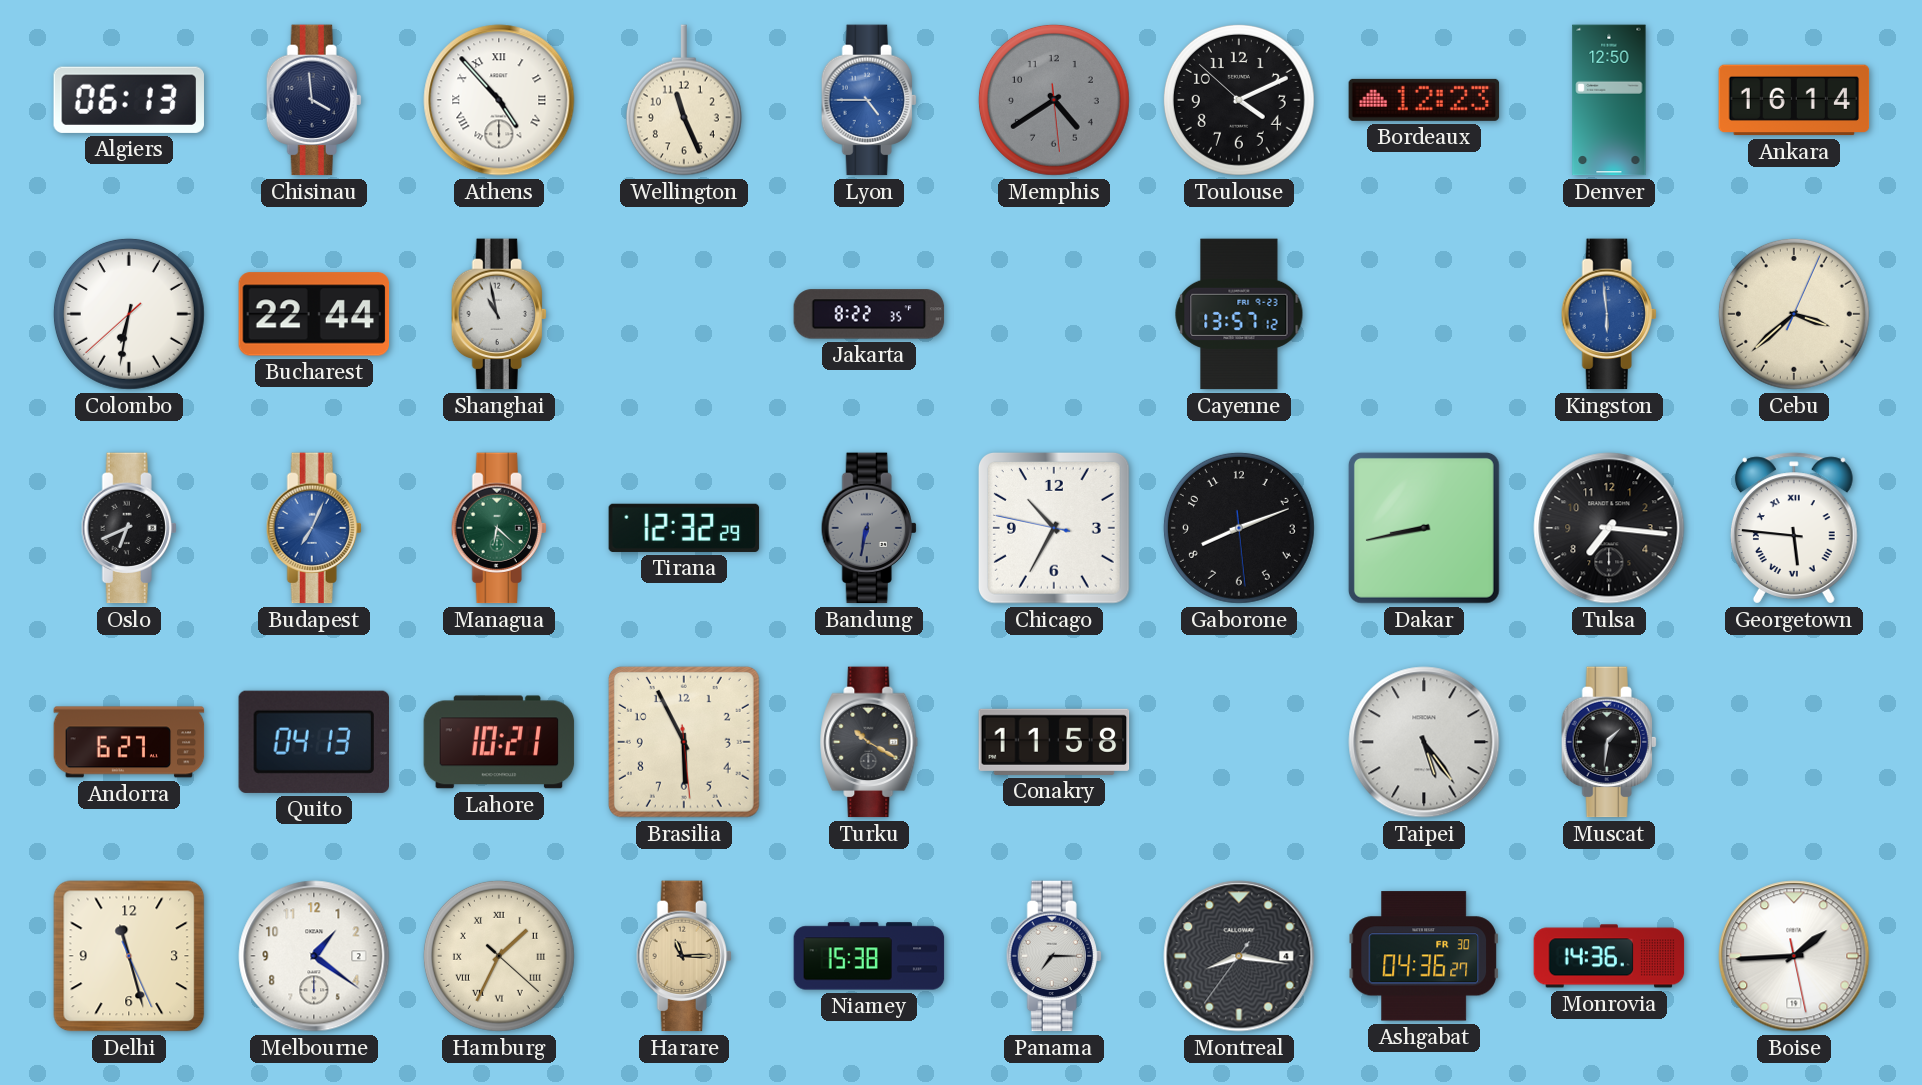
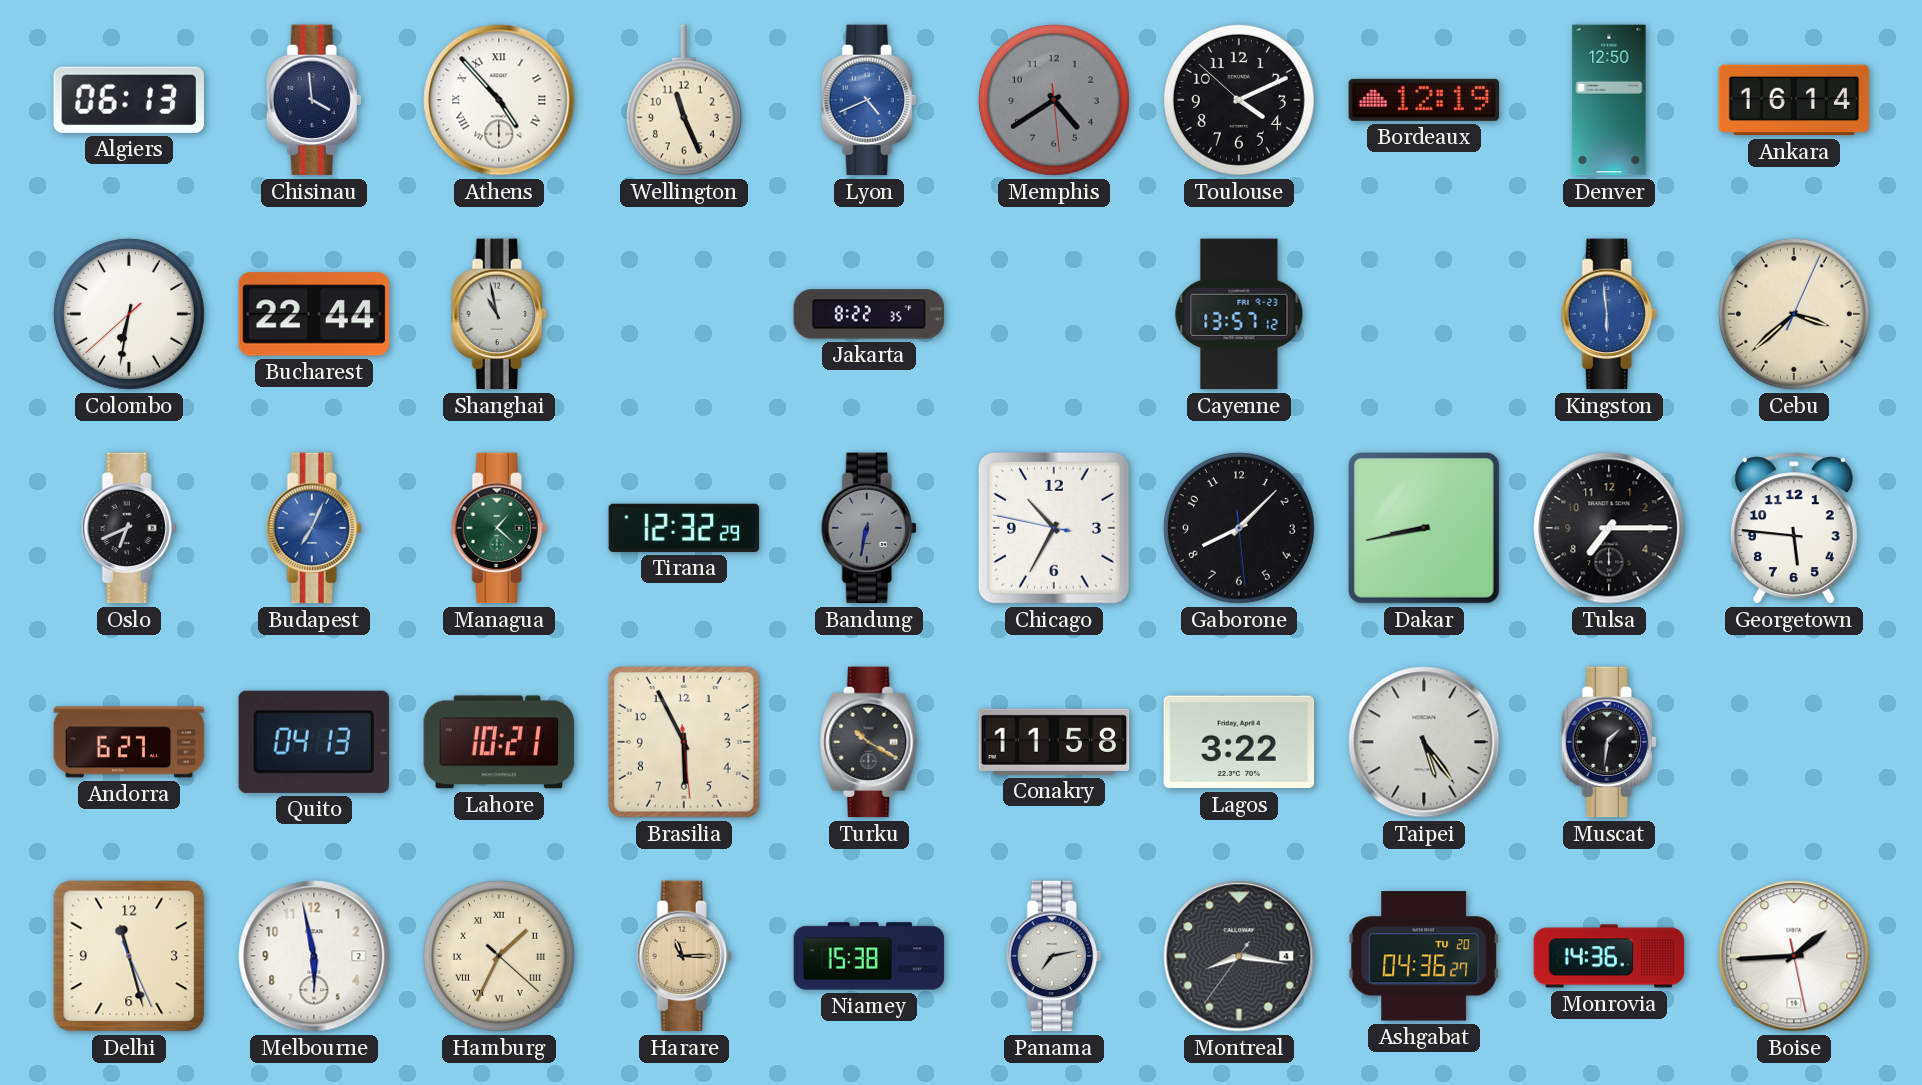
Lyon: 4:45 -> 4:41 (869, 100)
Bordeaux: 12:23 -> 12:19 (1424, 100)
Managua: 6:22 -> 1:22 (499, 528)
Gaborone: 8:11 -> 8:07 (1239, 528)
Tulsa: 7:16 -> 7:15 (1609, 528)
Georgetown numerals: Roman -> Arabic (1794, 528)
Lagos: none -> 3:22 (1239, 742)
Melbourne: 1:21 -> 5:58 (314, 956)
Panama: 7:15 -> 7:13 (1054, 956)
Ashgabat date: FR 30 -> TU 20 (1424, 956)
